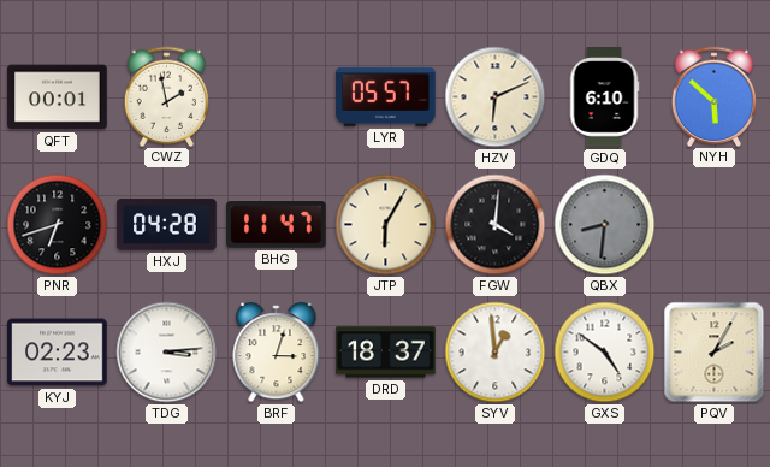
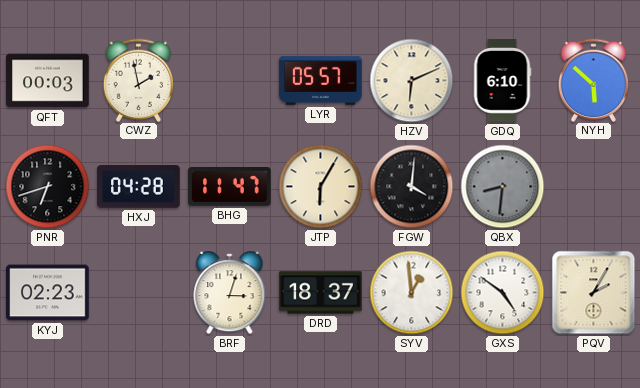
QFT: 00:01 -> 00:03 (48, 81)
TDG: 3:14 -> none (167, 353)
